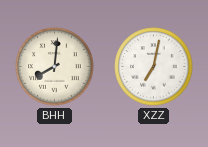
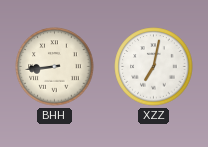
BHH: 8:01 -> 8:44 (55, 67)
